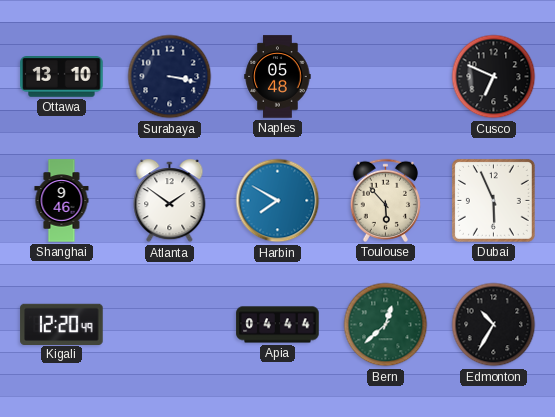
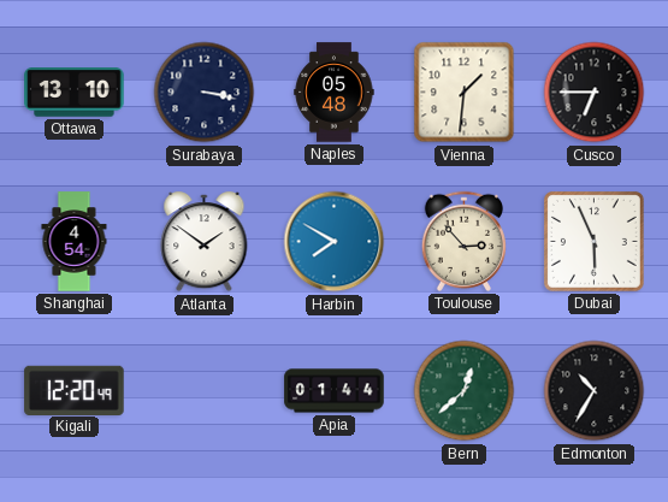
Vienna: none -> 1:31 (465, 93)
Cusco: 6:49 -> 6:45 (595, 93)
Shanghai: 9:46 -> 4:54 (75, 242)
Toulouse: 5:53 -> 2:53 (463, 241)
Apia: 04:44 -> 01:44 (335, 391)
